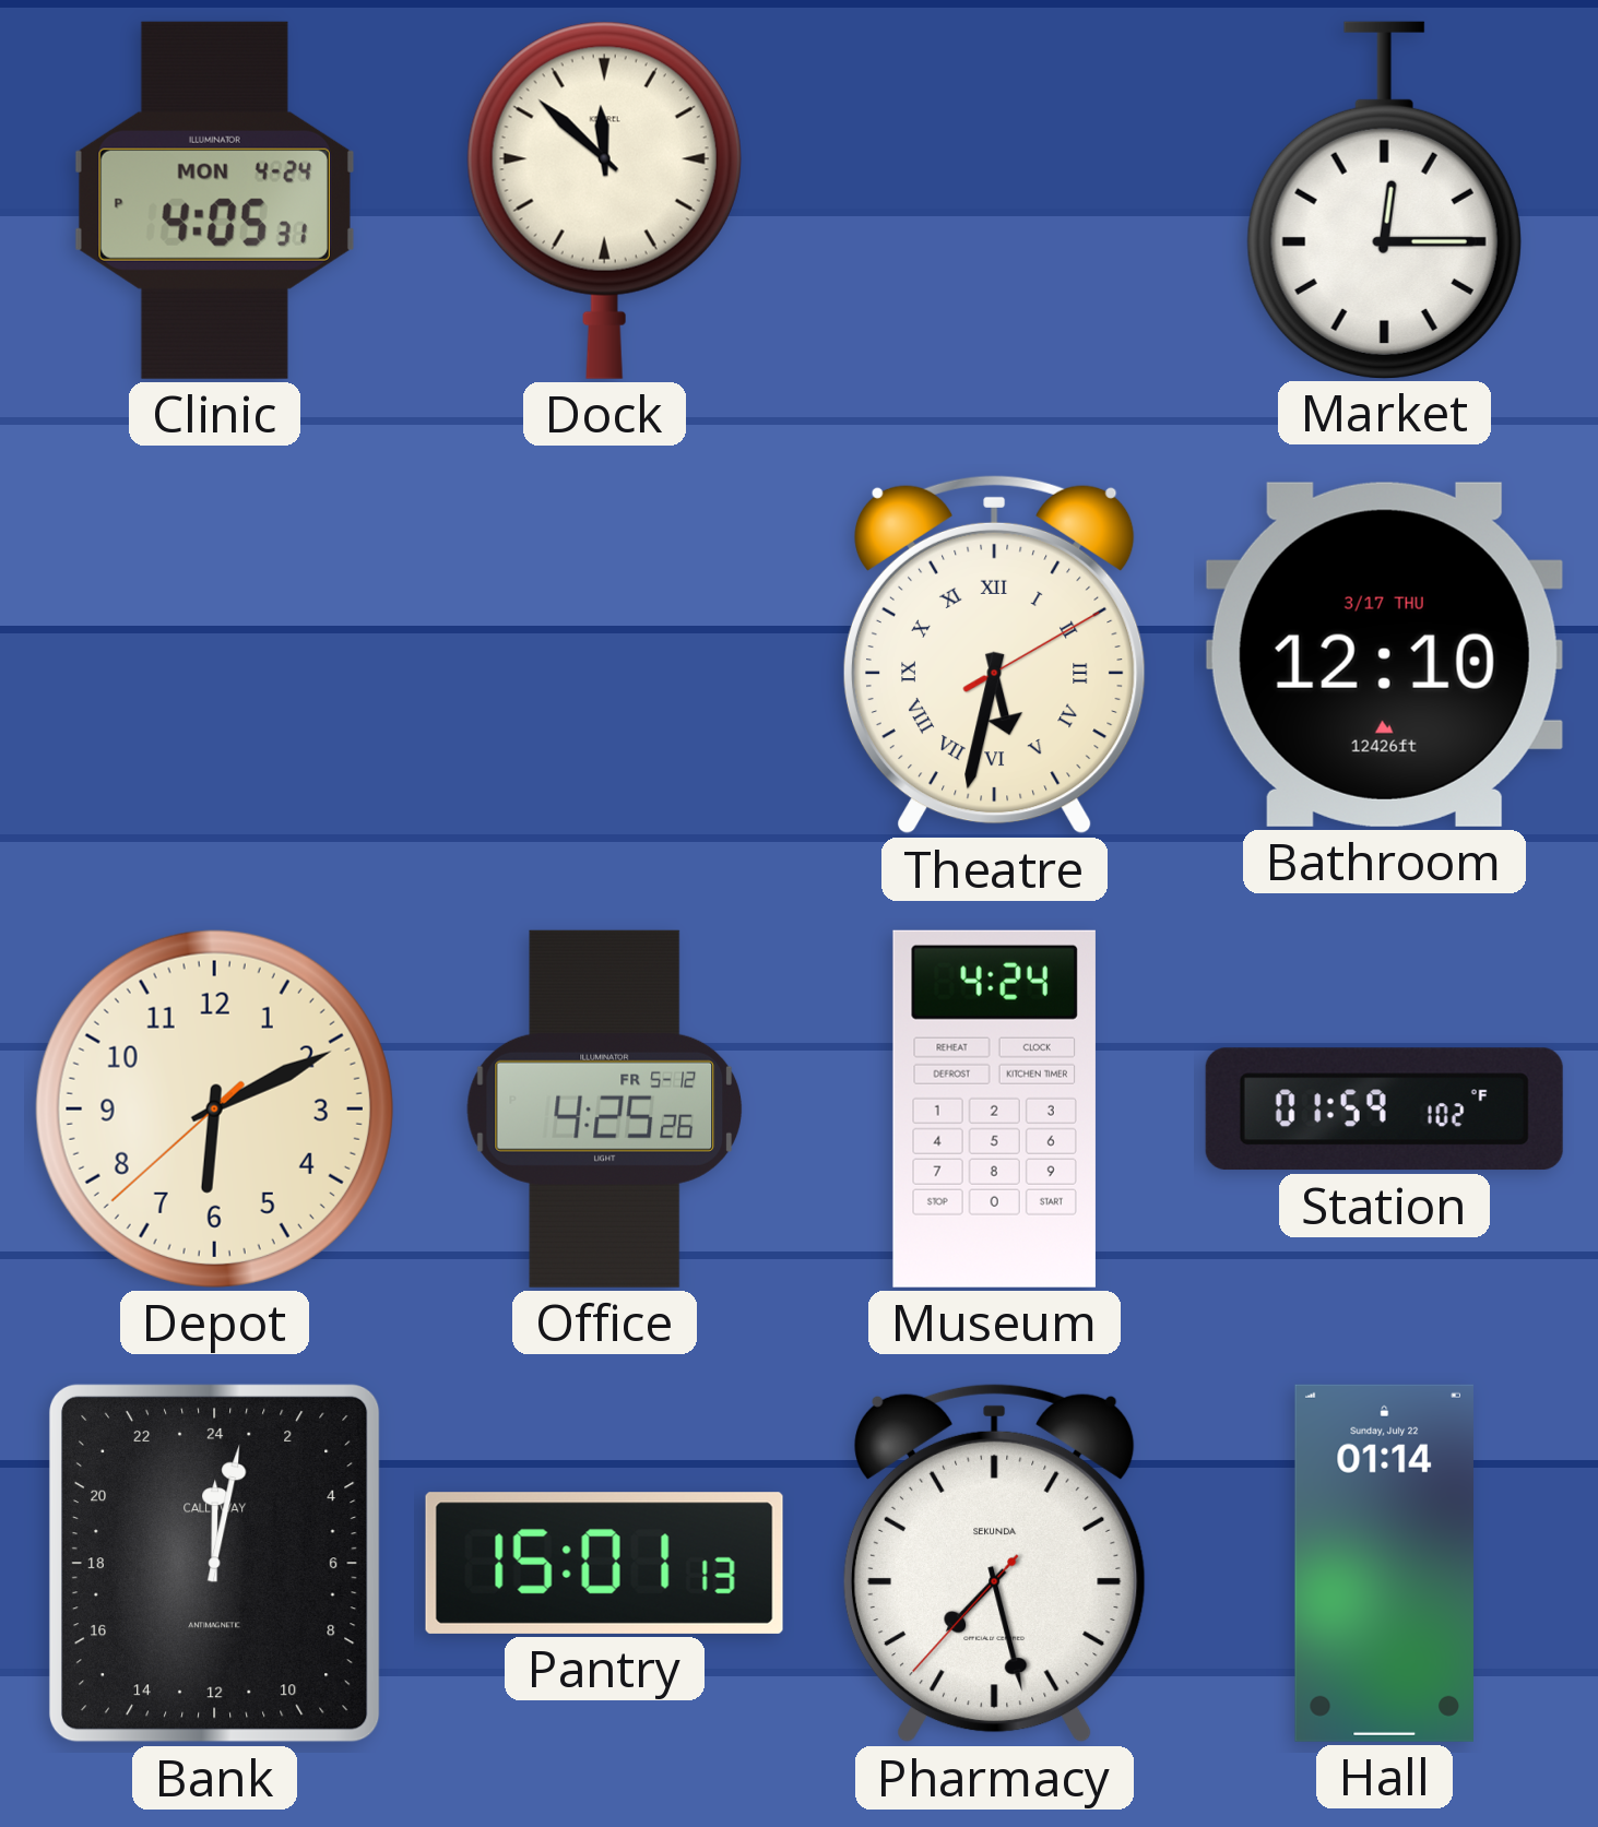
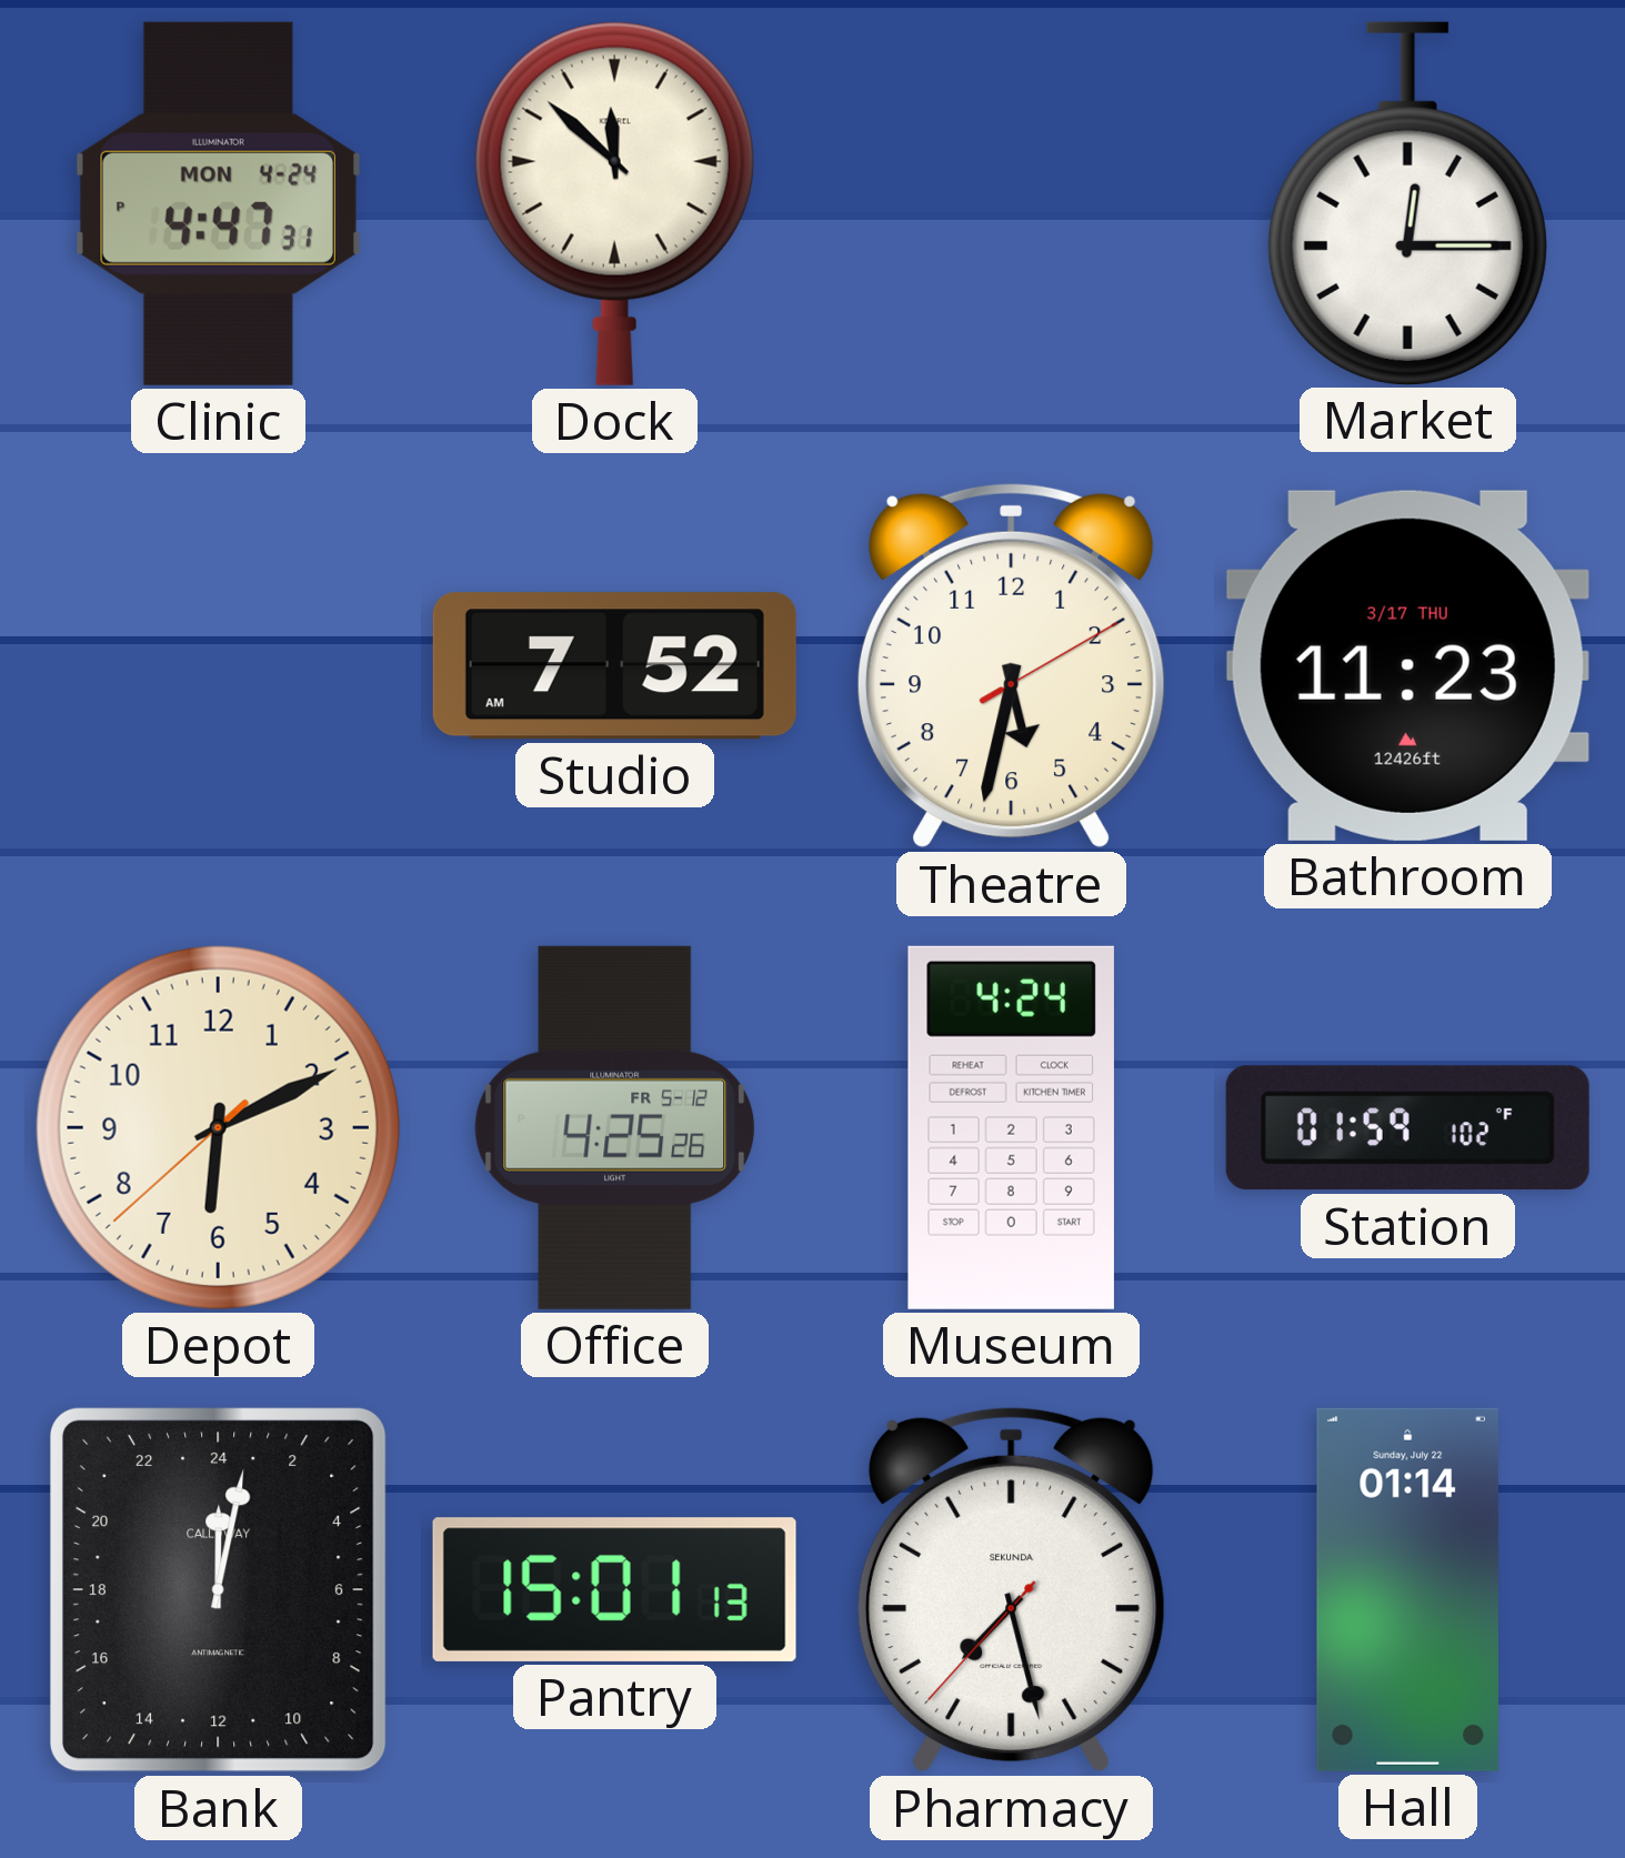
Clinic: 4:05 -> 4:47 (218, 203)
Studio: none -> 7:52 (614, 666)
Theatre numerals: Roman -> Arabic (1011, 665)
Bathroom: 12:10 -> 11:23 (1407, 665)
